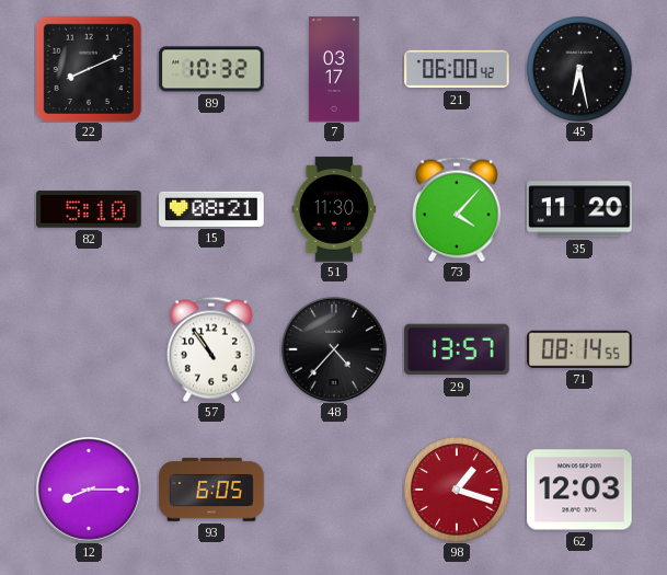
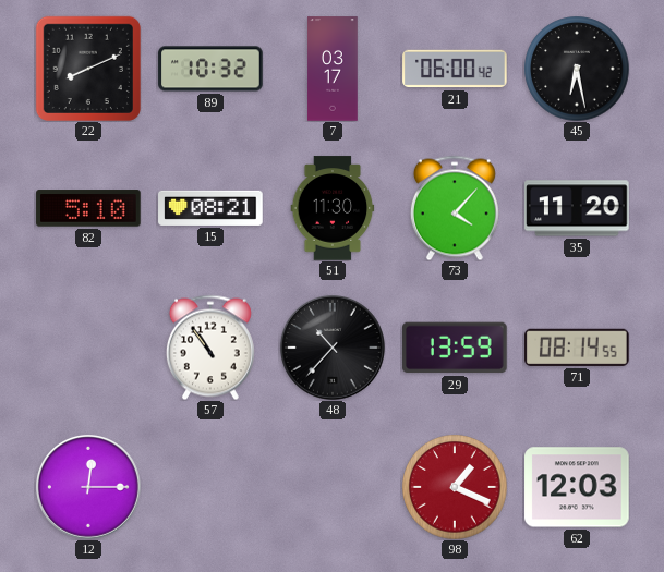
48: 4:37 -> 10:37 (334, 349)
29: 13:57 -> 13:59 (455, 348)
12: 8:15 -> 12:15 (89, 488)
93: 6:05 -> none (211, 490)
98: 1:18 -> 1:19 (455, 487)
